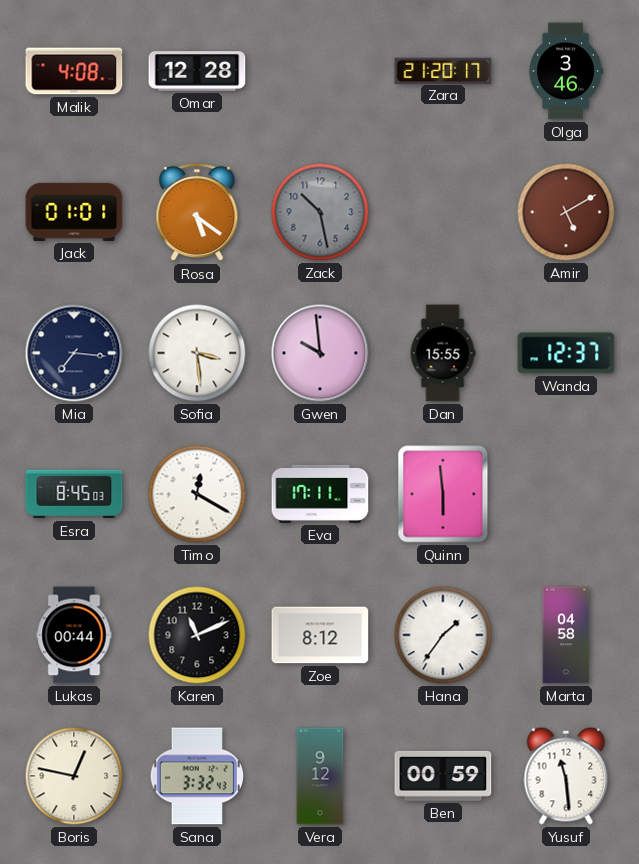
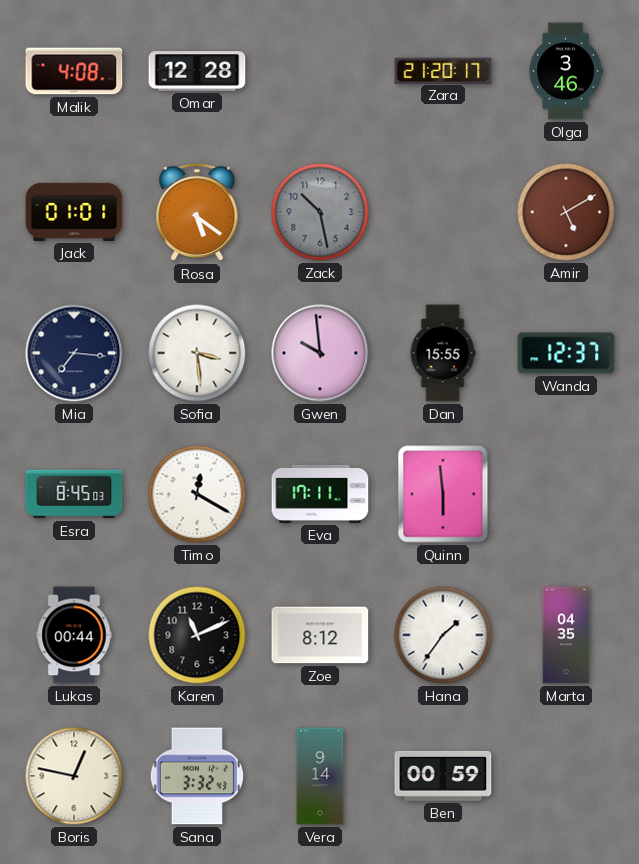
Marta: 04:58 -> 04:35 (566, 635)
Vera: 9:12 -> 9:14 (320, 776)
Yusuf: 11:29 -> none (566, 776)
